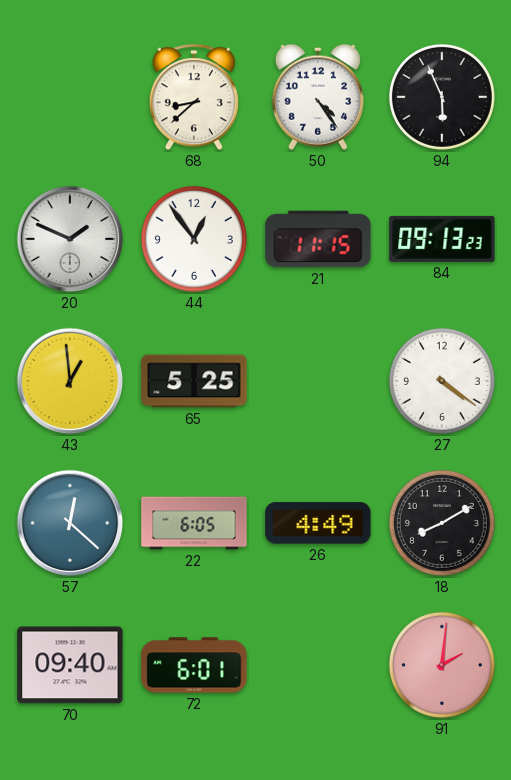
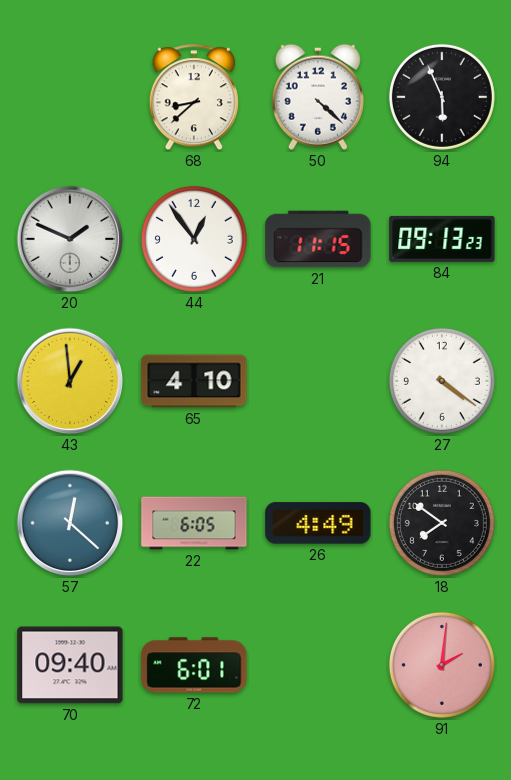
50: 4:24 -> 4:22 (318, 97)
65: 5:25 -> 4:10 (194, 381)
18: 8:10 -> 7:51 (442, 523)
